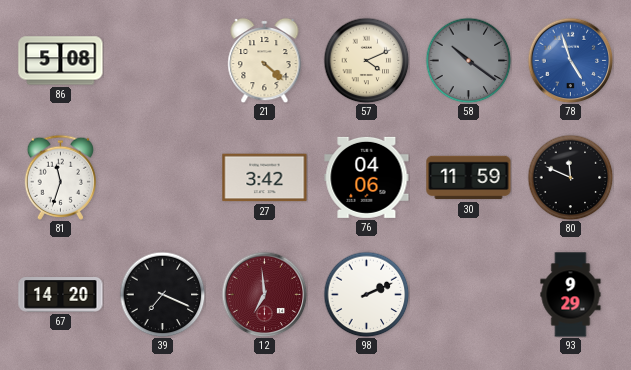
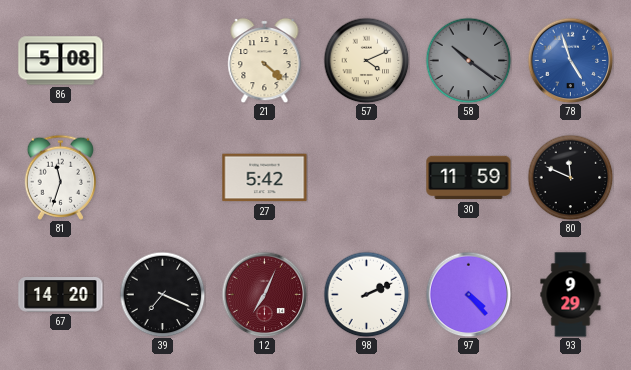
27: 3:42 -> 5:42 (265, 178)
76: 04:06 -> none (367, 177)
12: 6:59 -> 7:04 (264, 294)
97: none -> 4:23 (468, 294)
